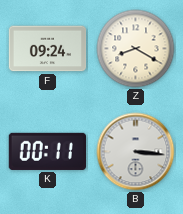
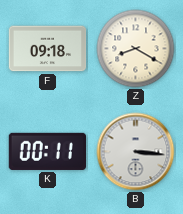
F: 09:24 -> 09:18 (48, 49)
